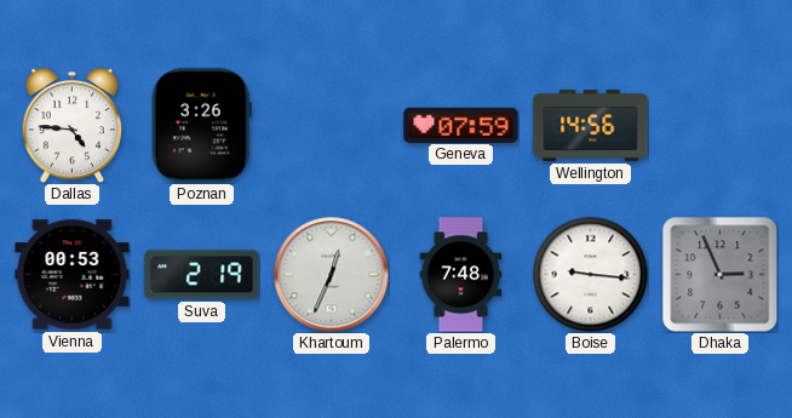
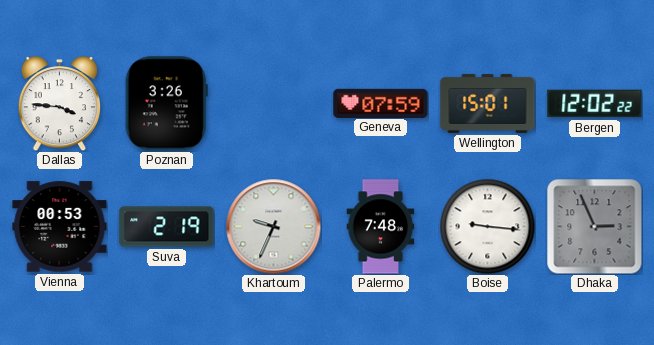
Dallas: 4:46 -> 3:46 (60, 104)
Wellington: 14:56 -> 15:01 (488, 103)
Bergen: none -> 12:02 (595, 104)
Khartoum: 12:34 -> 9:34 (273, 226)
